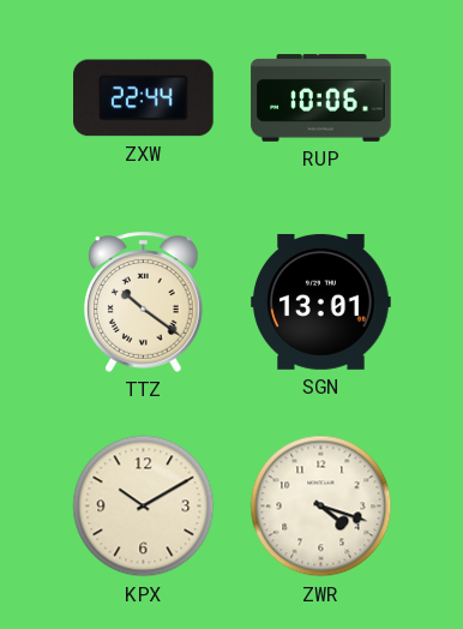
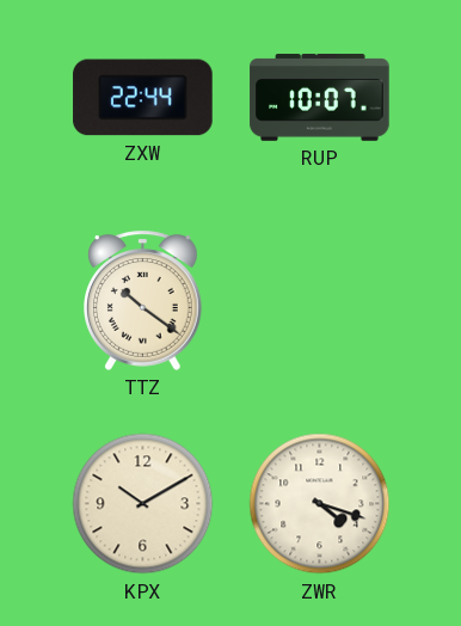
RUP: 10:06 -> 10:07 (320, 98)
SGN: 13:01 -> none (321, 301)
